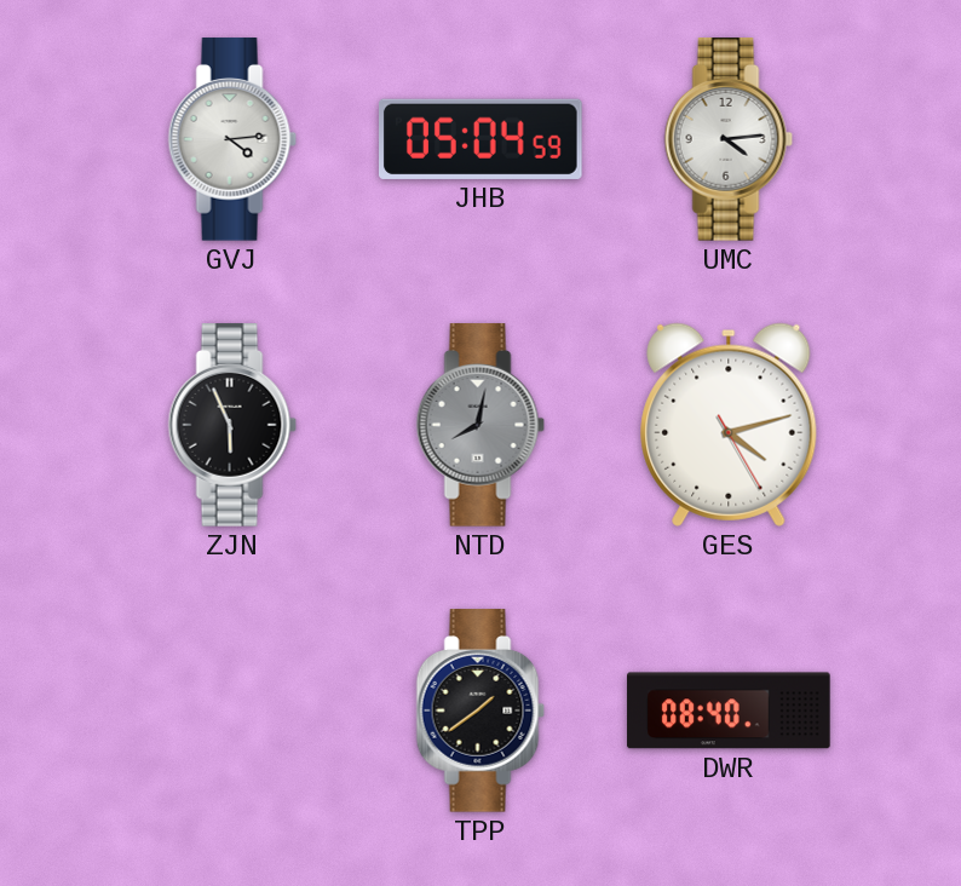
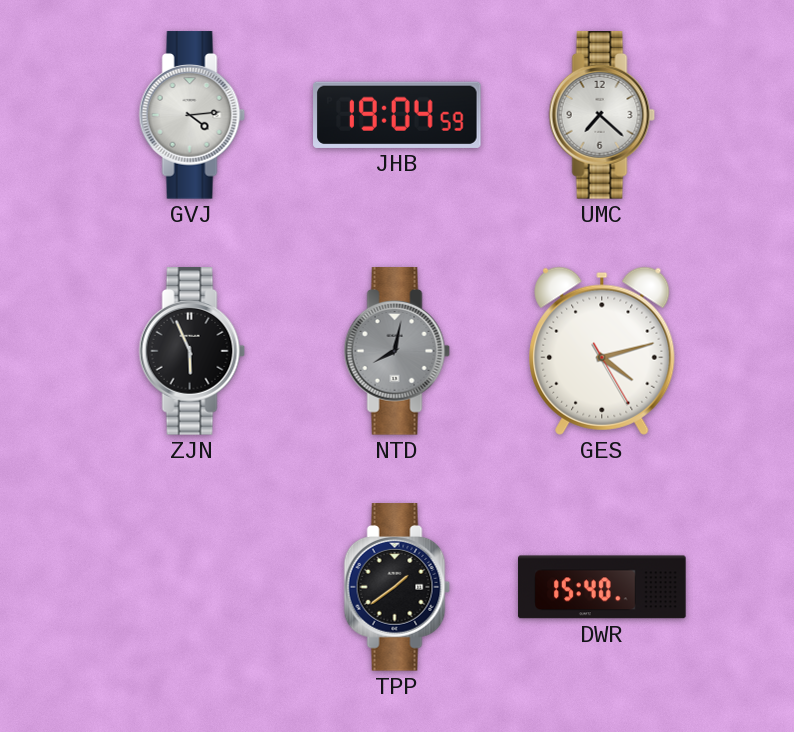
JHB: 05:04 -> 19:04 (398, 115)
UMC: 4:14 -> 7:22 (602, 115)
DWR: 08:40 -> 15:40 (602, 587)
